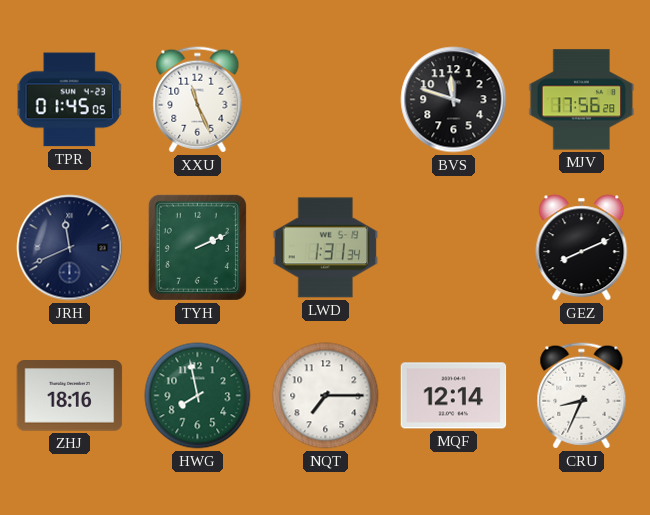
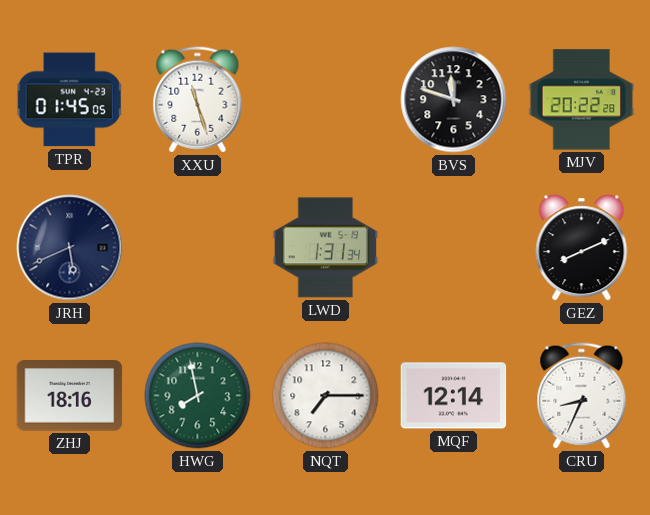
XXU: 11:26 -> 11:27 (198, 100)
MJV: 17:56 -> 20:22 (582, 100)
JRH: 11:41 -> 5:41 (70, 248)
TYH: 2:11 -> none (197, 247)
